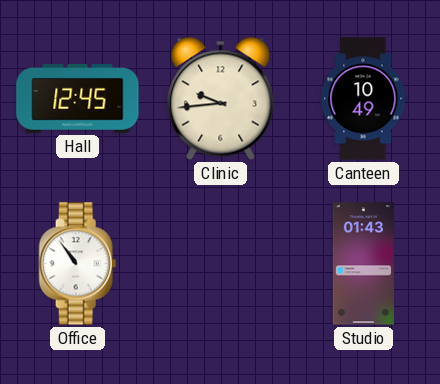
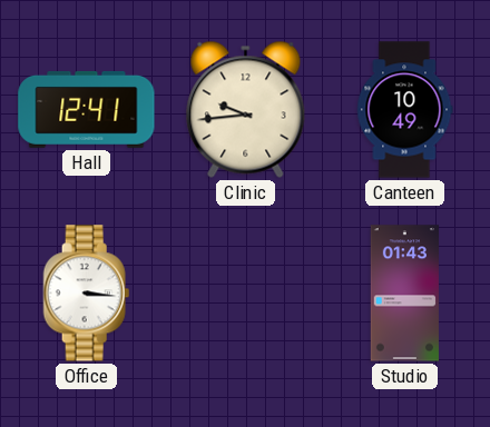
Hall: 12:45 -> 12:41 (87, 109)
Office: 10:54 -> 3:16 (87, 294)
